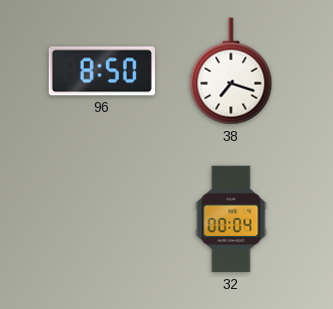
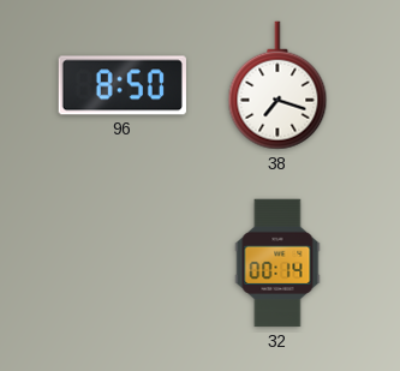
32: 00:04 -> 00:14 (277, 263)
